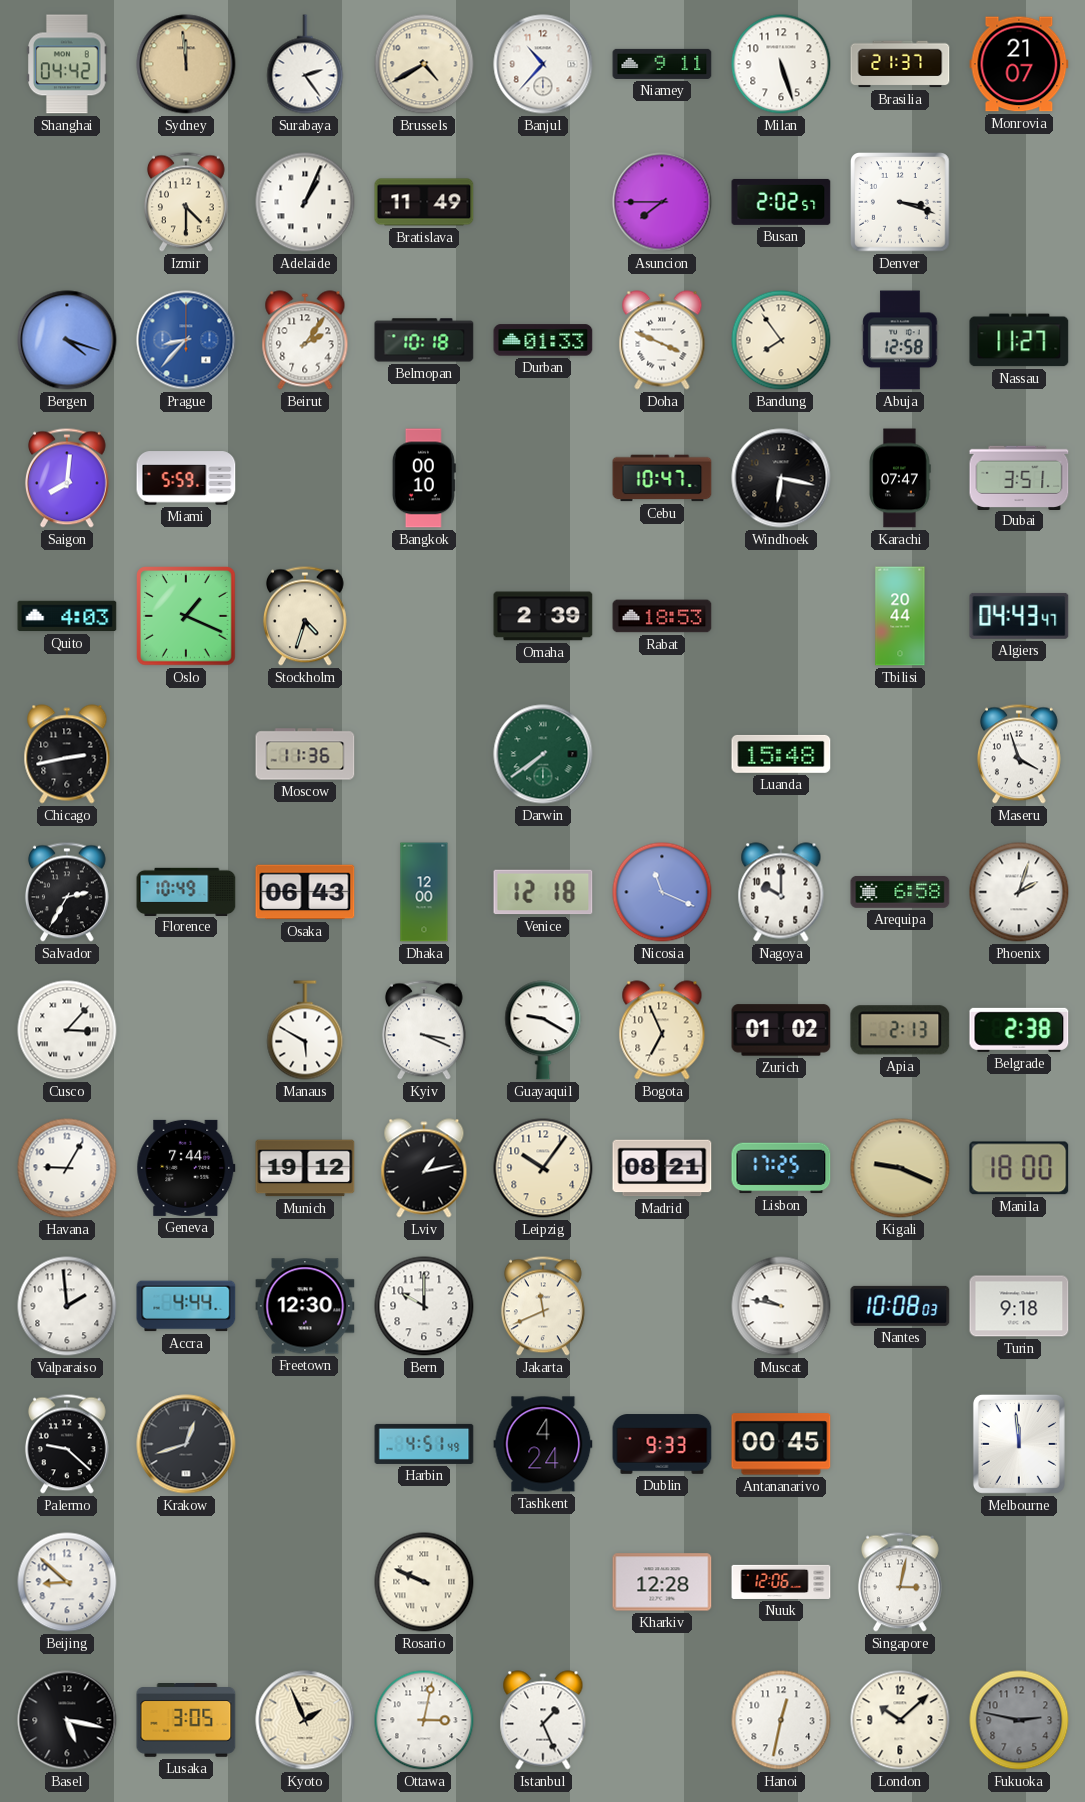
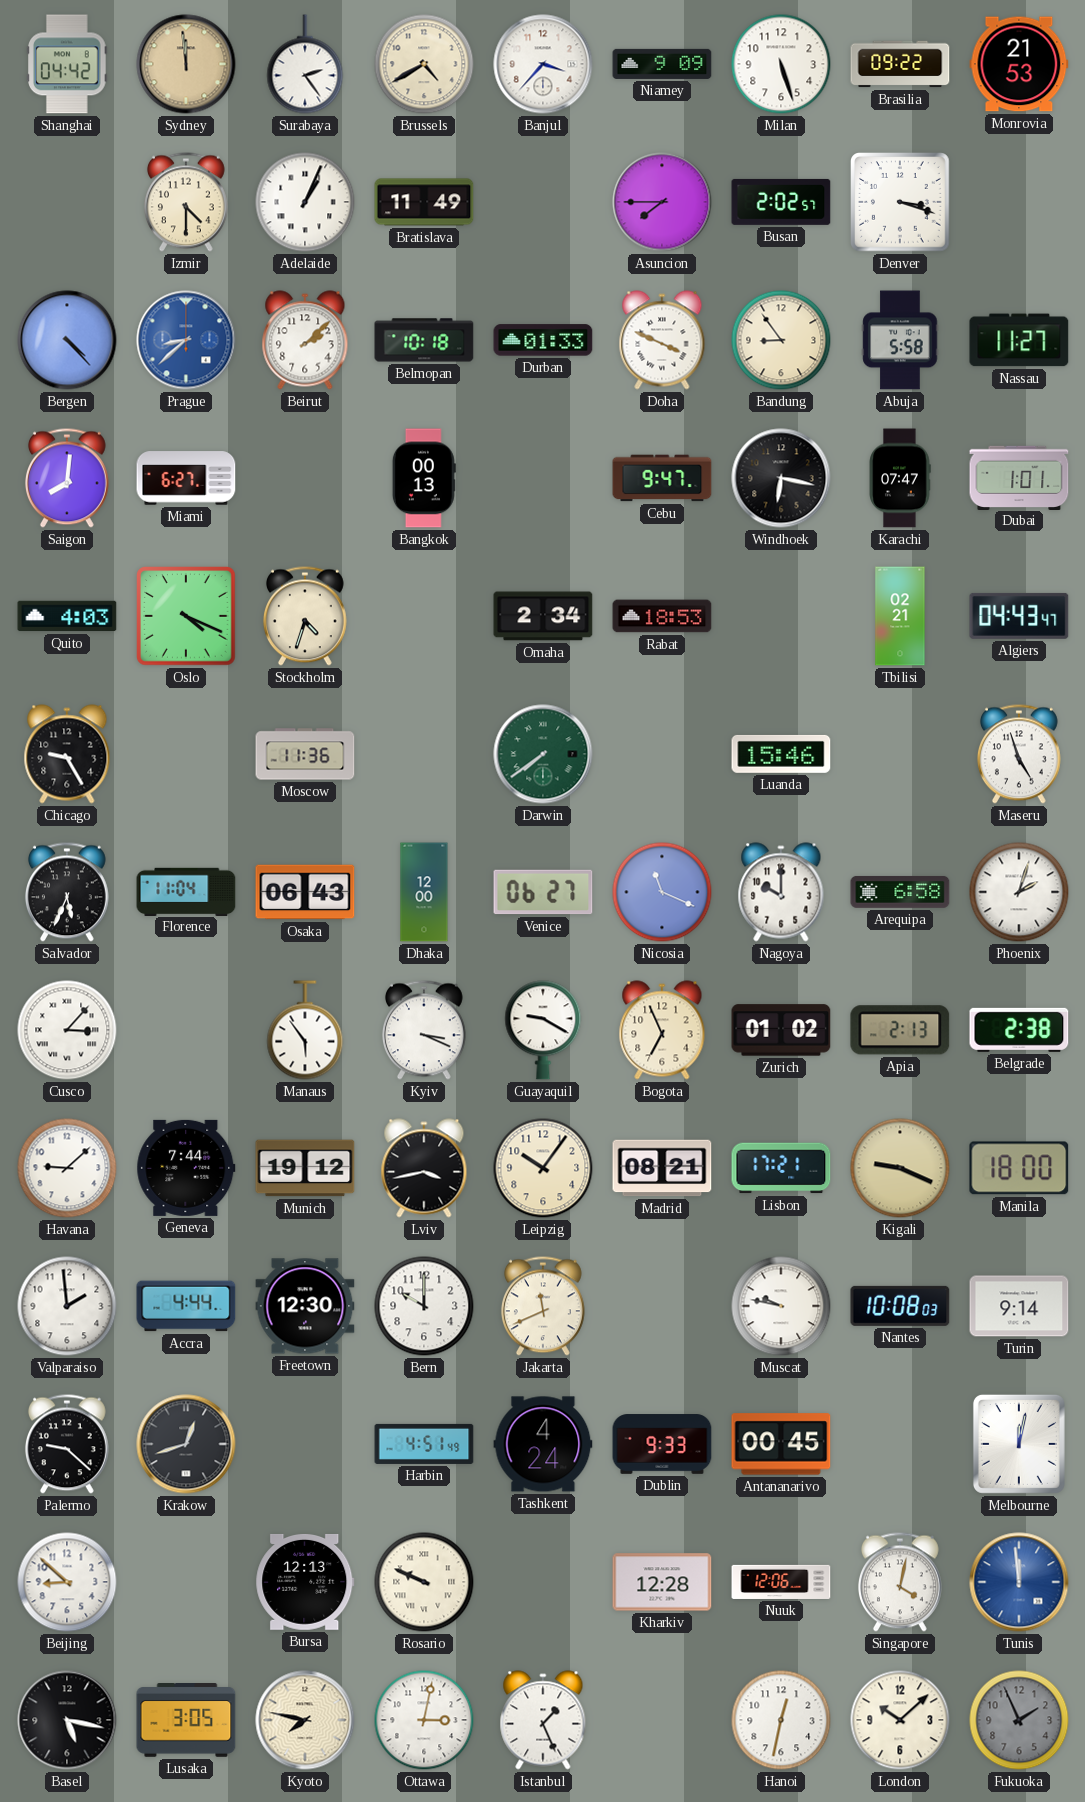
Banjul: 10:37 -> 3:37 (543, 64)
Niamey: 9:11 -> 9:09 (662, 64)
Brasilia: 21:37 -> 09:22 (900, 64)
Monrovia: 21:07 -> 21:53 (1019, 64)
Bergen: 4:18 -> 4:23 (67, 340)
Prague: 8:37 -> 8:38 (186, 340)
Beirut: 2:06 -> 2:08 (305, 340)
Bandung: 7:54 -> 8:54 (781, 340)
Abuja: 12:58 -> 5:58 (900, 340)
Miami: 5:59 -> 6:27 (186, 478)
Bangkok: 00:10 -> 00:13 (424, 478)
Cebu: 10:47 -> 9:47 (662, 478)
Dubai: 3:51 -> 1:01 (1019, 477)
Oslo: 1:19 -> 4:19 (186, 616)
Omaha: 2:39 -> 2:34 (543, 616)
Tbilisi: 20:44 -> 02:21 (900, 616)
Chicago: 2:43 -> 9:25 (67, 754)
Luanda: 15:48 -> 15:46 (781, 754)
Maseru: 3:57 -> 4:57 (1019, 754)
Salvador: 2:35 -> 5:34 (67, 892)
Florence: 10:49 -> 11:04 (186, 891)
Venice: 12:18 -> 06:27 (543, 892)
Manaus: 5:50 -> 5:54 (305, 1030)
Havana: 9:05 -> 9:08 (67, 1168)
Lviv: 1:13 -> 3:43 (424, 1168)
Lisbon: 17:25 -> 17:21 (781, 1168)
Turin: 9:18 -> 9:14 (1019, 1306)
Melbourne: 11:59 -> 12:02 (1019, 1444)
Bursa: none -> 12:13 (305, 1582)
Singapore: 3:02 -> 4:02 (900, 1582)
Tunis: none -> 11:59 (1019, 1582)
Kyoto: 1:56 -> 7:47 (305, 1720)
Fukuoka: 2:47 -> 1:56 (1019, 1720)
